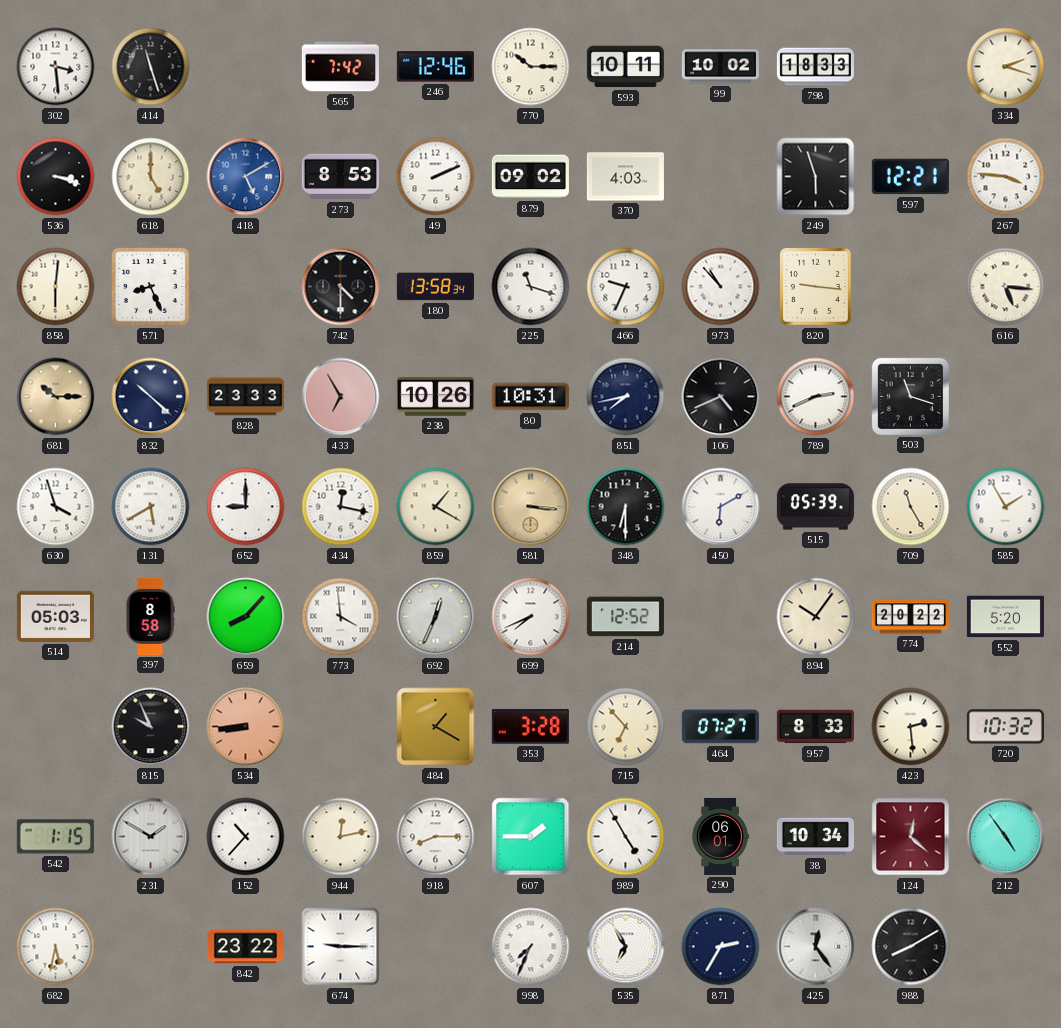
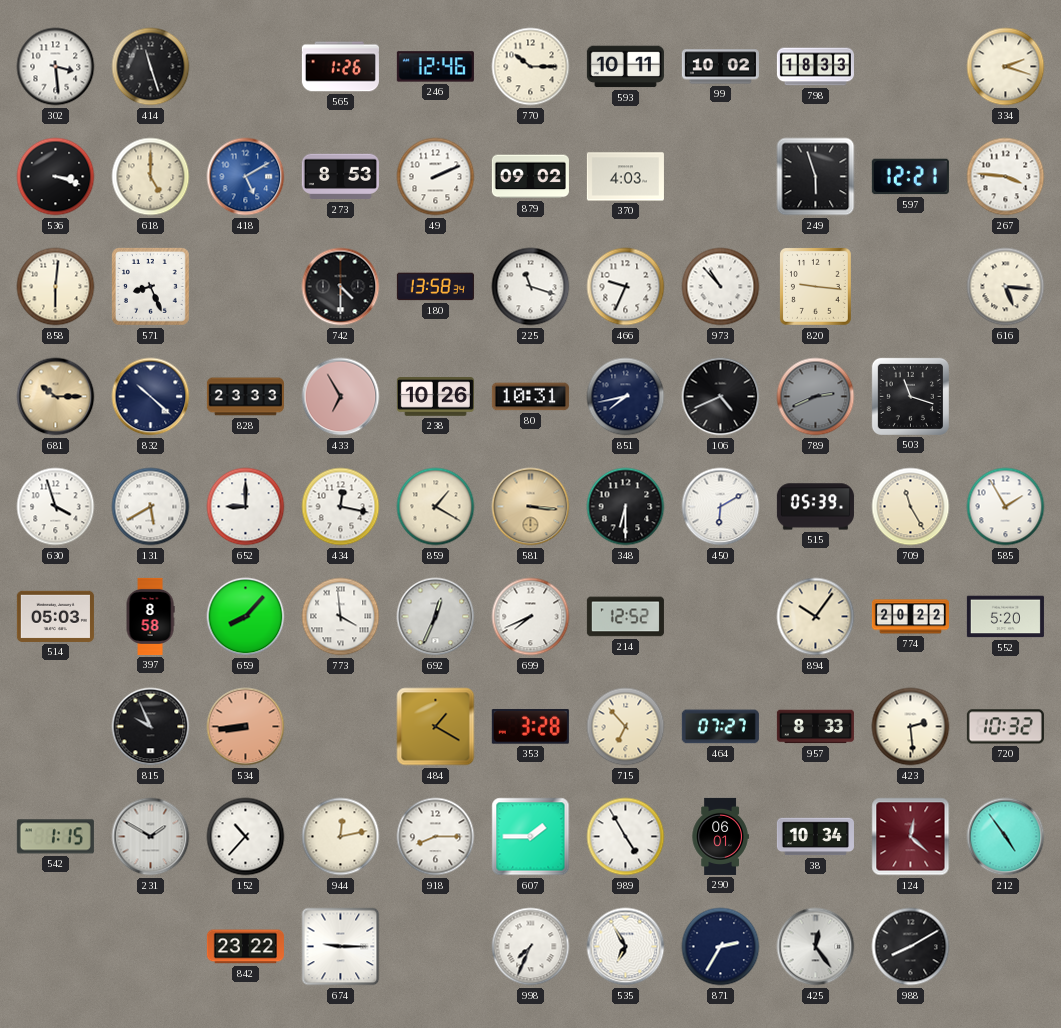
565: 7:42 -> 1:26 (340, 67)
789 dial: white -> grey (816, 397)
682: 5:32 -> none (56, 947)
